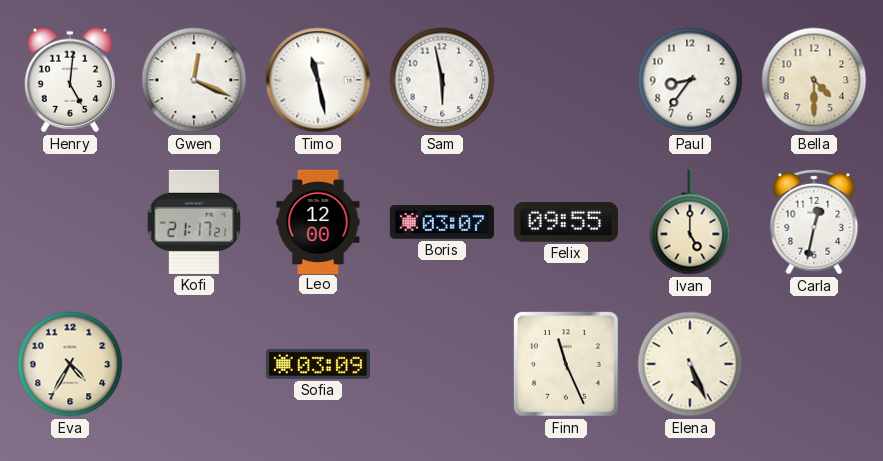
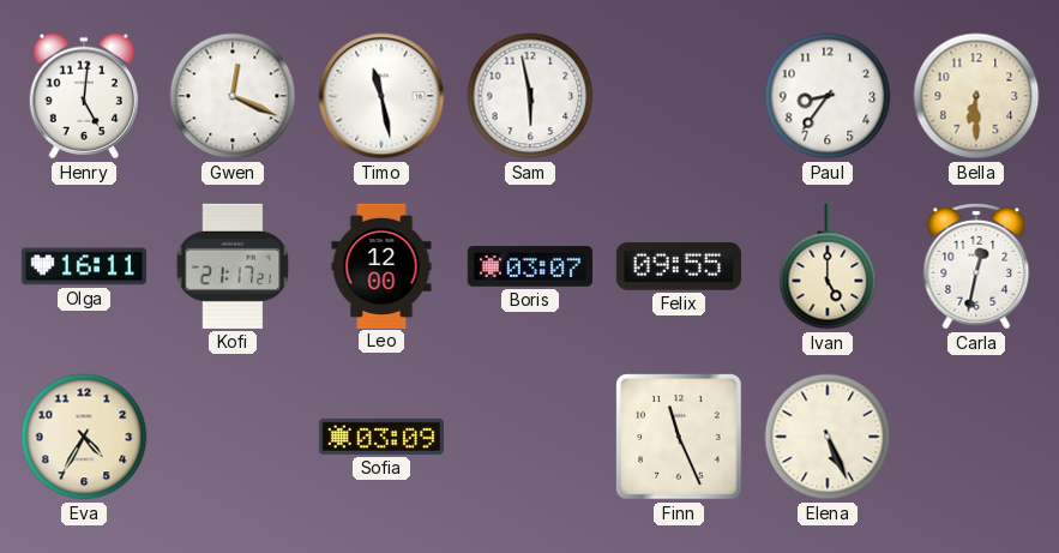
Bella: 4:30 -> 6:30 (976, 96)
Olga: none -> 16:11 (84, 266)
